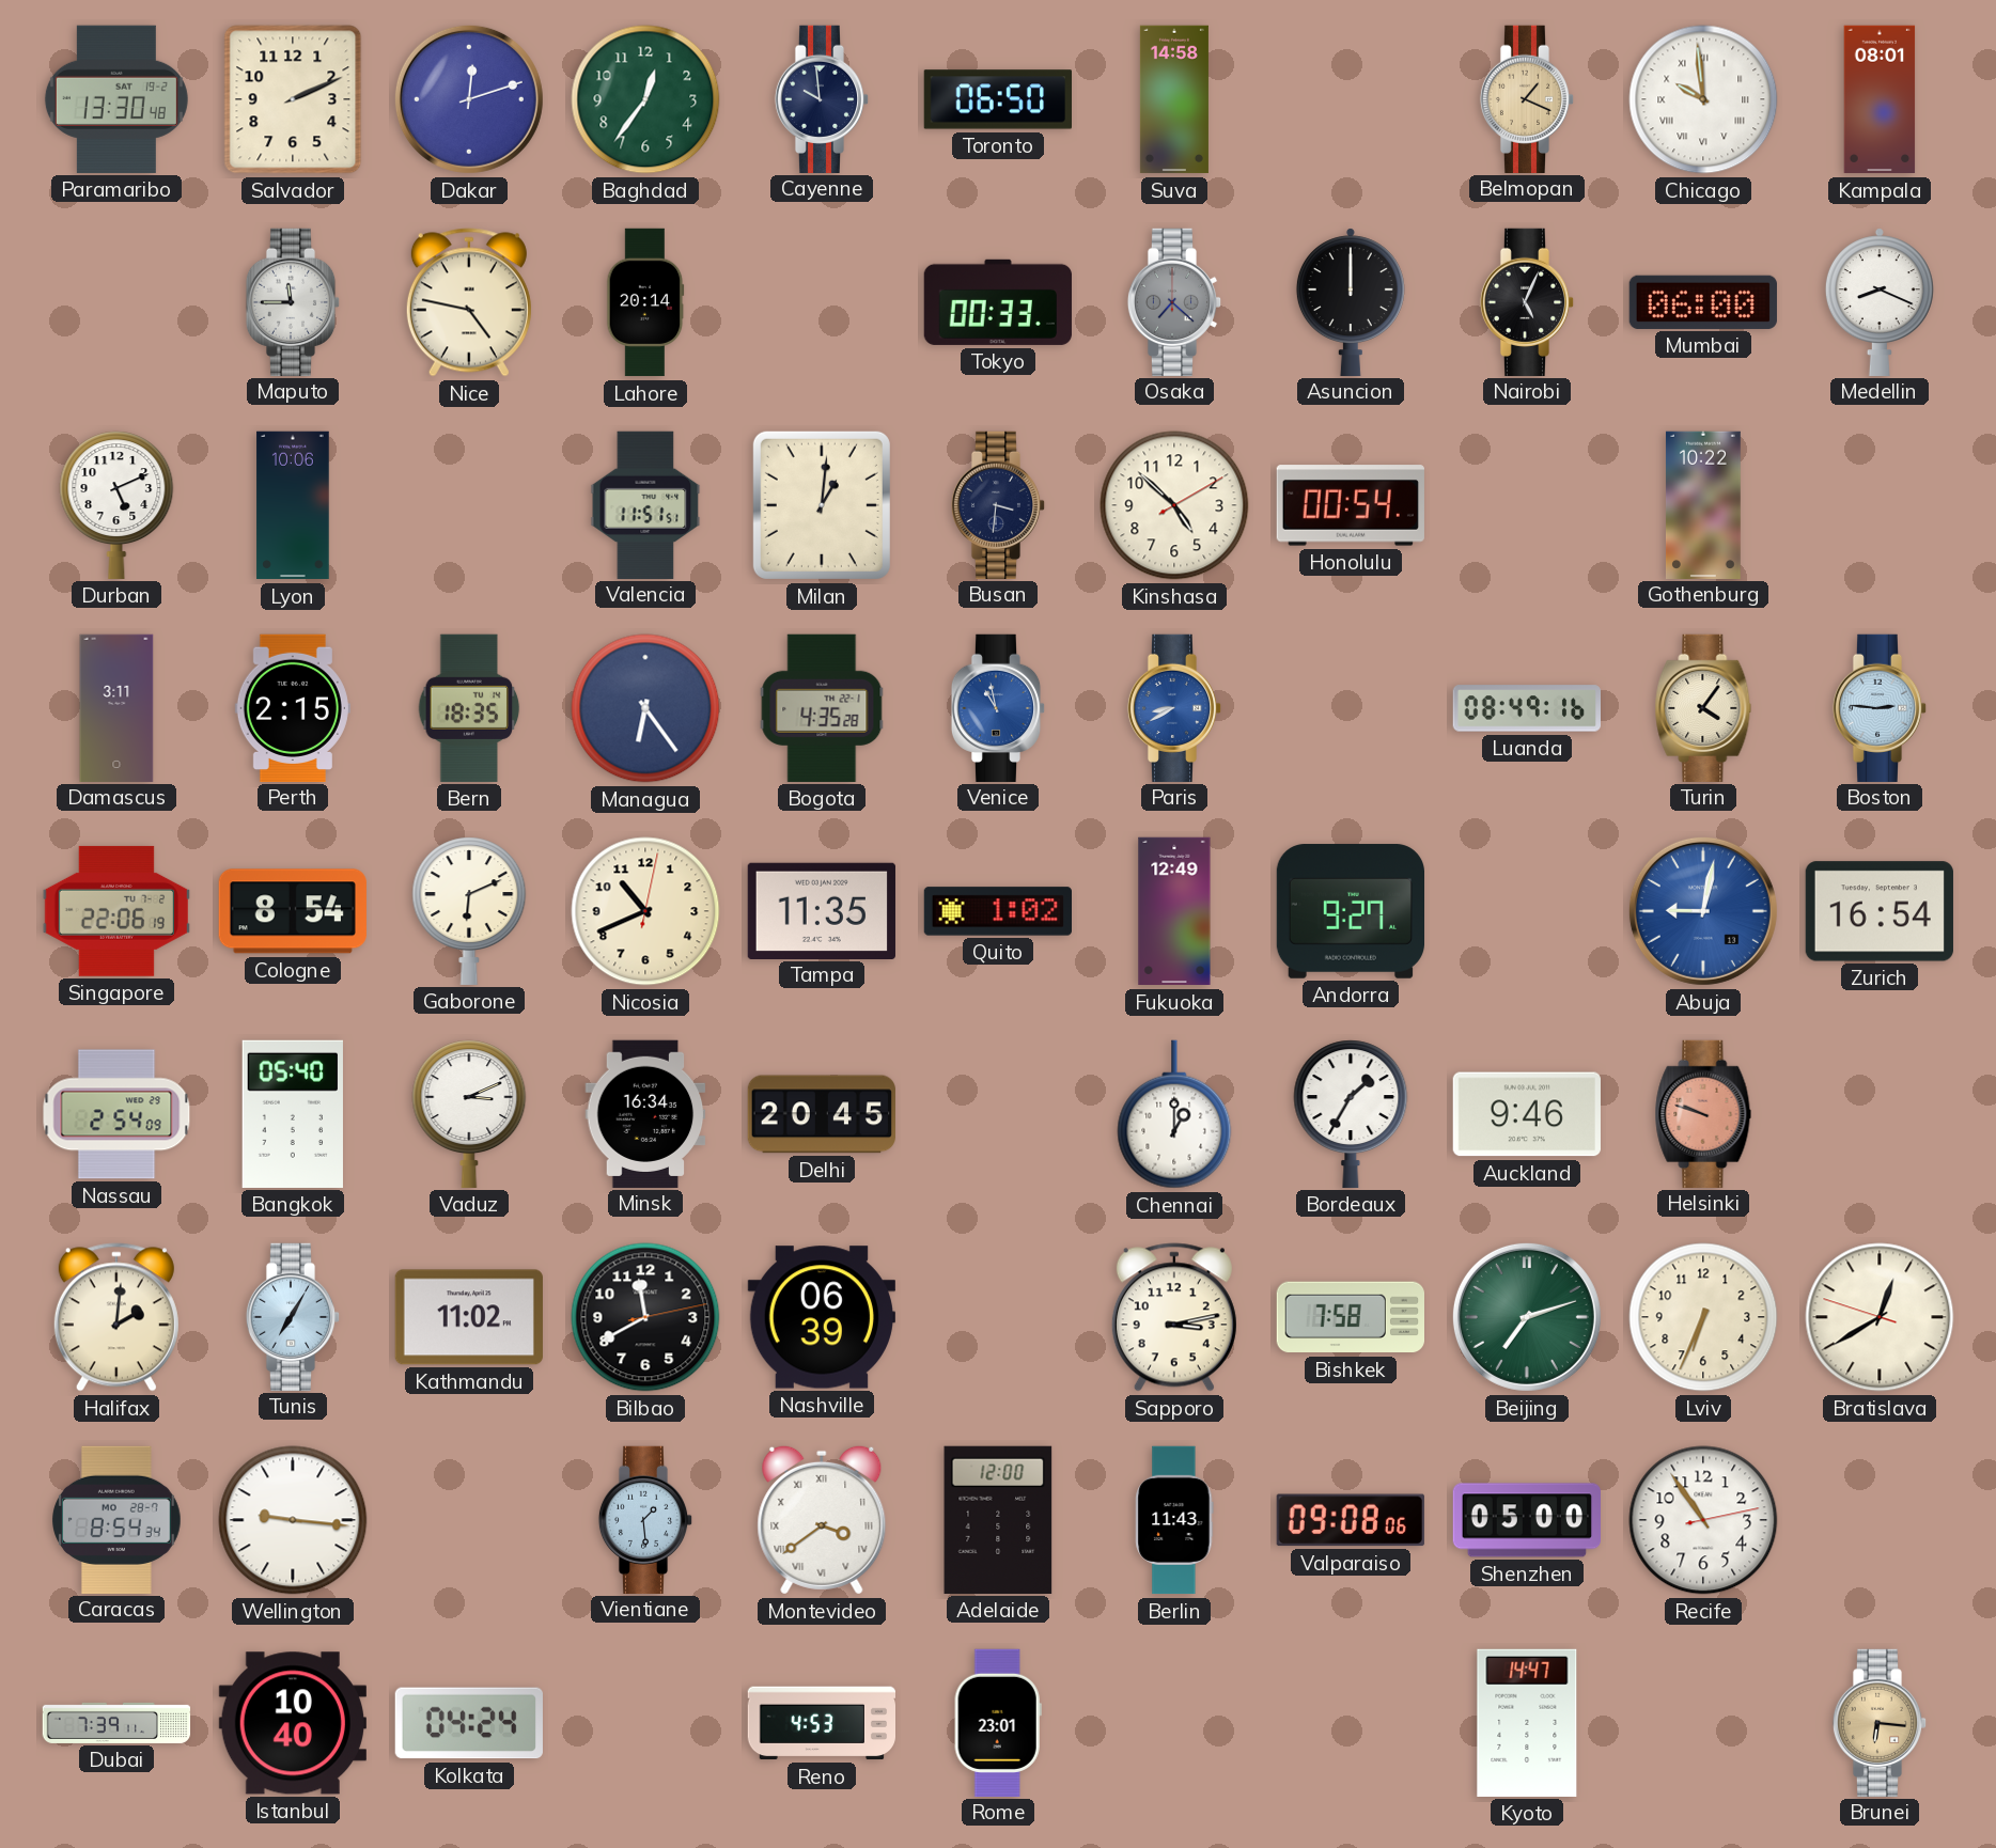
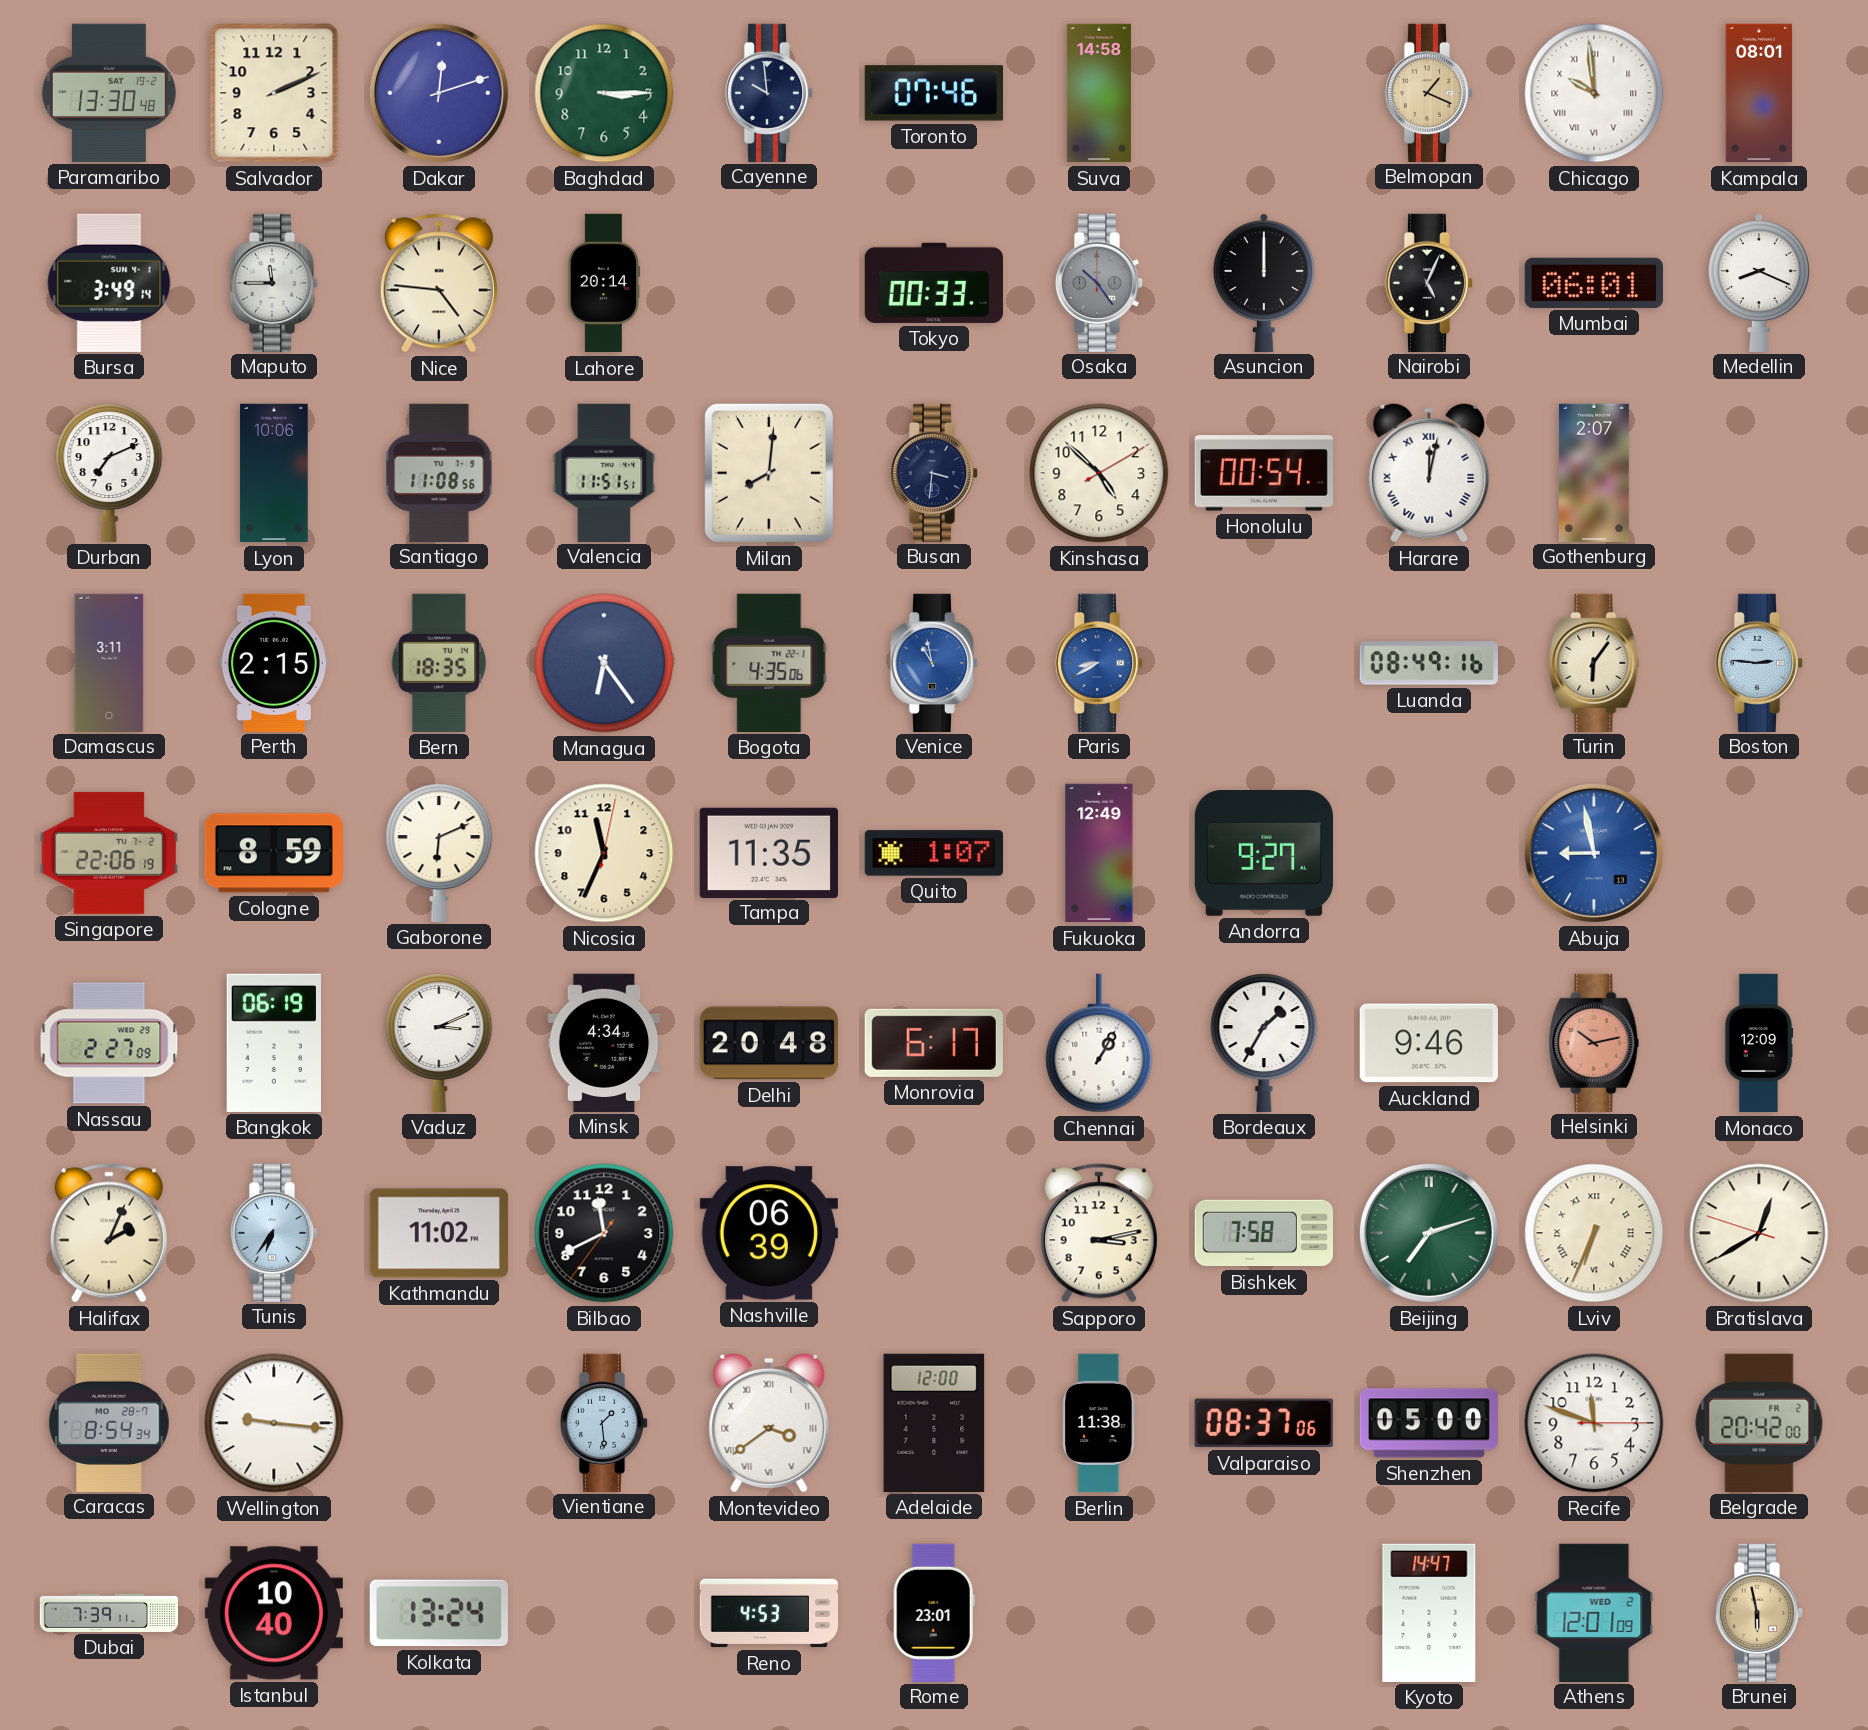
Baghdad: 12:36 -> 3:15 (604, 93)
Toronto: 06:50 -> 07:46 (933, 93)
Bursa: none -> 3:49 (109, 283)
Nice: 4:47 -> 4:46 (439, 283)
Osaka: 7:22 -> 10:24 (1099, 282)
Mumbai: 06:00 -> 06:01 (1594, 283)
Durban: 5:11 -> 7:11 (109, 473)
Santiago: none -> 11:08 (439, 472)
Milan: 1:01 -> 8:01 (769, 473)
Harare: none -> 12:02 (1429, 473)
Gothenburg: 10:22 -> 2:07 (1594, 472)
Bogota: 4:35:28 -> 4:35:06 (769, 663)
Turin: 4:06 -> 6:06 (1594, 662)
Cologne: 8:54 -> 8:59 (274, 853)
Nicosia: 10:41 -> 11:34 (604, 853)
Quito: 1:02 -> 1:07 (933, 853)
Abuja: 9:02 -> 8:58 (1594, 853)
Zurich: 16:54 -> none (1880, 911)
Nassau: 2:54 -> 2:27 (109, 1043)
Bangkok: 05:40 -> 06:19 (274, 1043)
Minsk: 16:34 -> 4:34 (604, 1042)
Delhi: 20:45 -> 20:48 (769, 1043)
Monrovia: none -> 6:17 (934, 1043)
Chennai: 1:00 -> 1:05 (1099, 1043)
Helsinki: 9:48 -> 10:13 (1594, 1042)
Monaco: none -> 12:09 (1759, 1043)
Halifax: 2:01 -> 2:04 (109, 1233)
Tunis: 7:05 -> 6:36 (274, 1232)
Bilbao: 11:40:13 -> 11:40:36 (604, 1233)
Lviv numerals: Arabic -> Roman (1594, 1233)
Berlin: 11:43 -> 11:38 (1099, 1423)
Valparaiso: 09:08 -> 08:37 (1264, 1423)
Recife: 10:54 -> 11:48 (1594, 1423)
Belgrade: none -> 20:42 (1759, 1423)
Kolkata: 04:24 -> 13:24 (439, 1613)
Athens: none -> 12:01 (1594, 1612)
Brunei: 6:16 -> 5:58 (1759, 1612)
